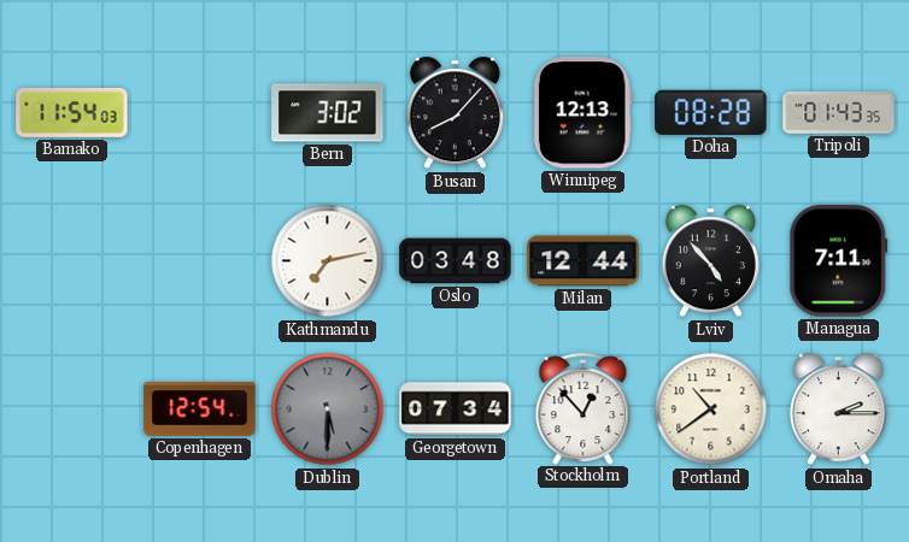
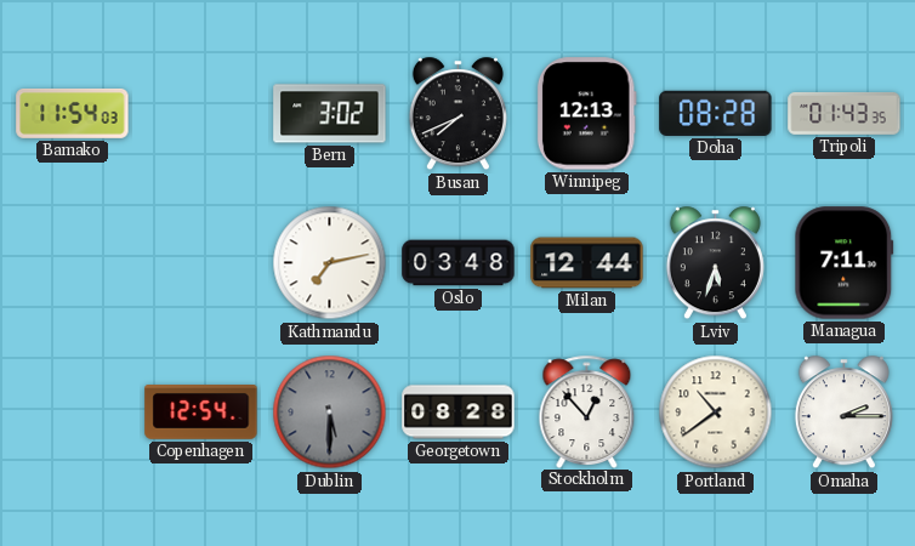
Busan: 8:07 -> 7:41 (457, 114)
Lviv: 4:53 -> 5:33 (715, 263)
Georgetown: 07:34 -> 08:28 (459, 413)
